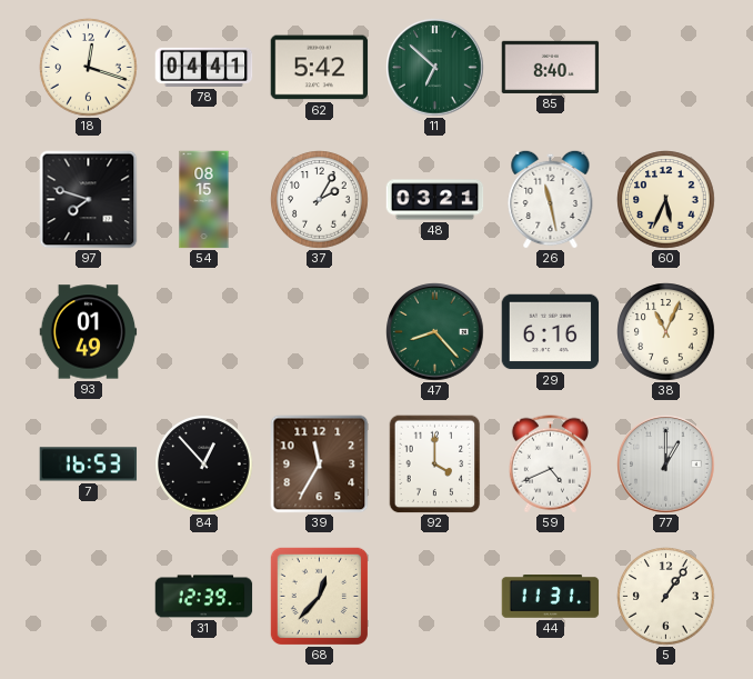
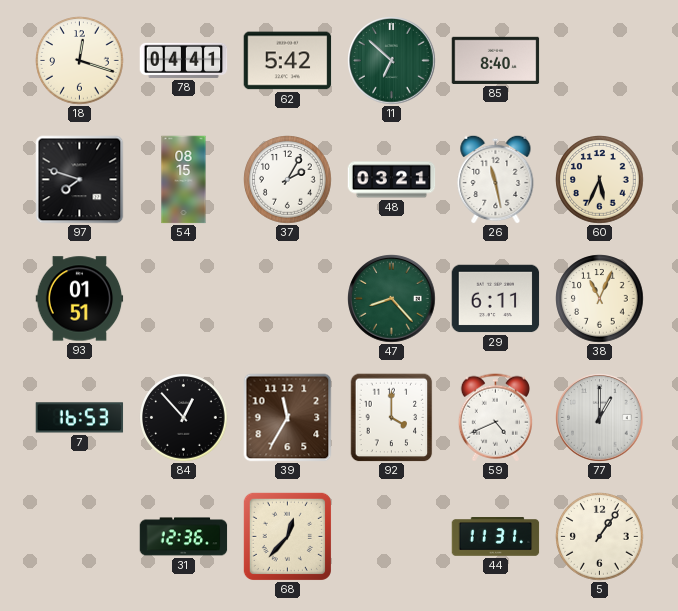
93: 01:49 -> 01:51 (80, 299)
29: 6:16 -> 6:11 (496, 299)
31: 12:39 -> 12:36 (184, 537)
